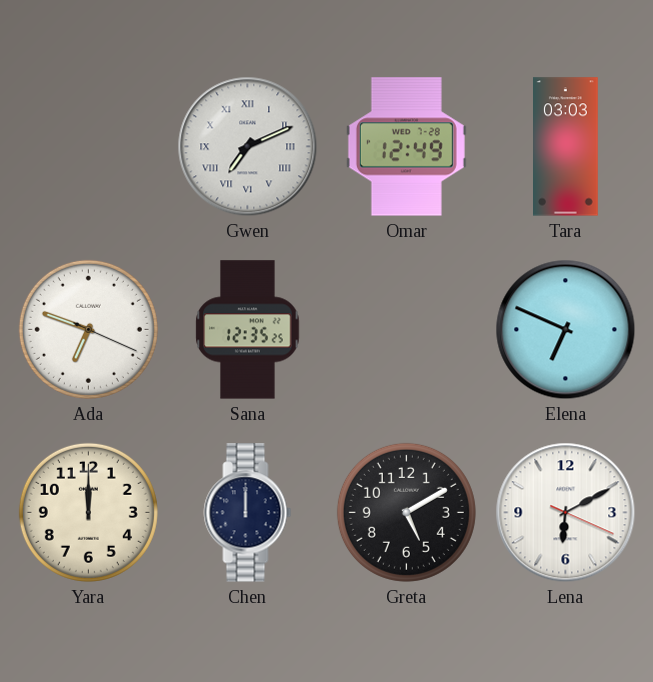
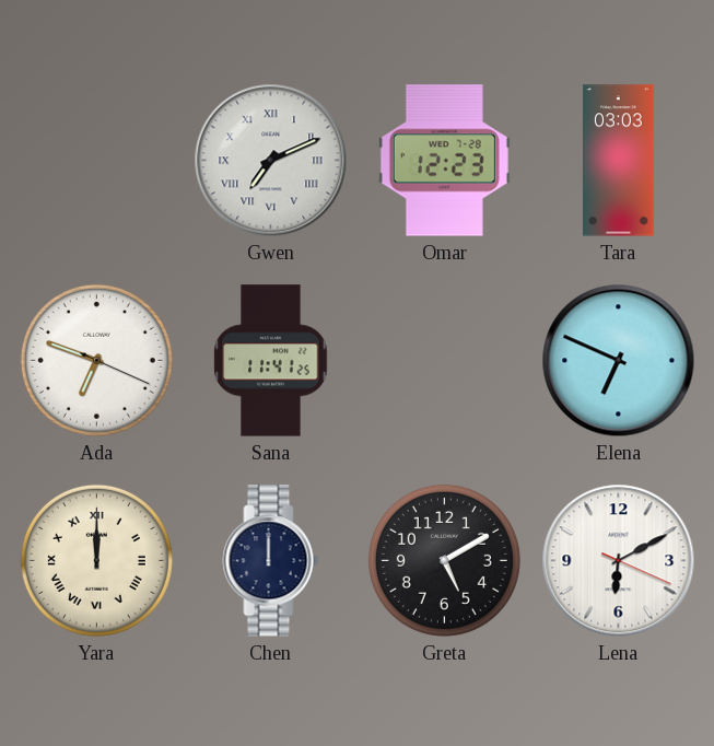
Omar: 12:49 -> 12:23 (444, 161)
Sana: 12:35 -> 11:41 (271, 361)
Yara numerals: Arabic -> Roman (96, 560)
